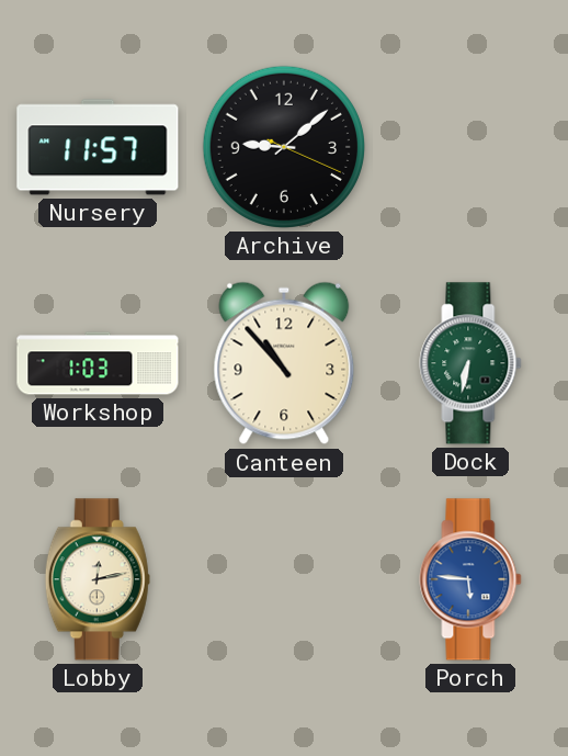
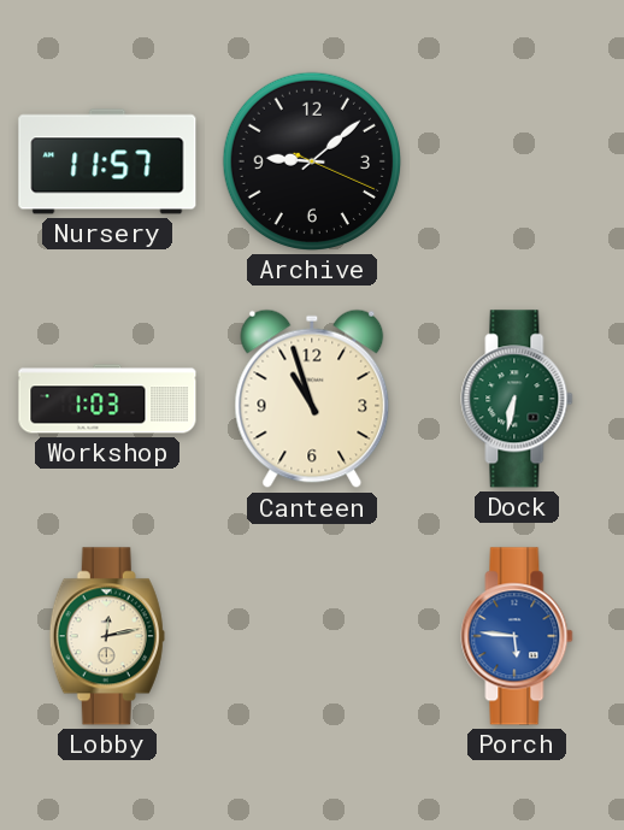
Canteen: 10:53 -> 10:57 (312, 399)
